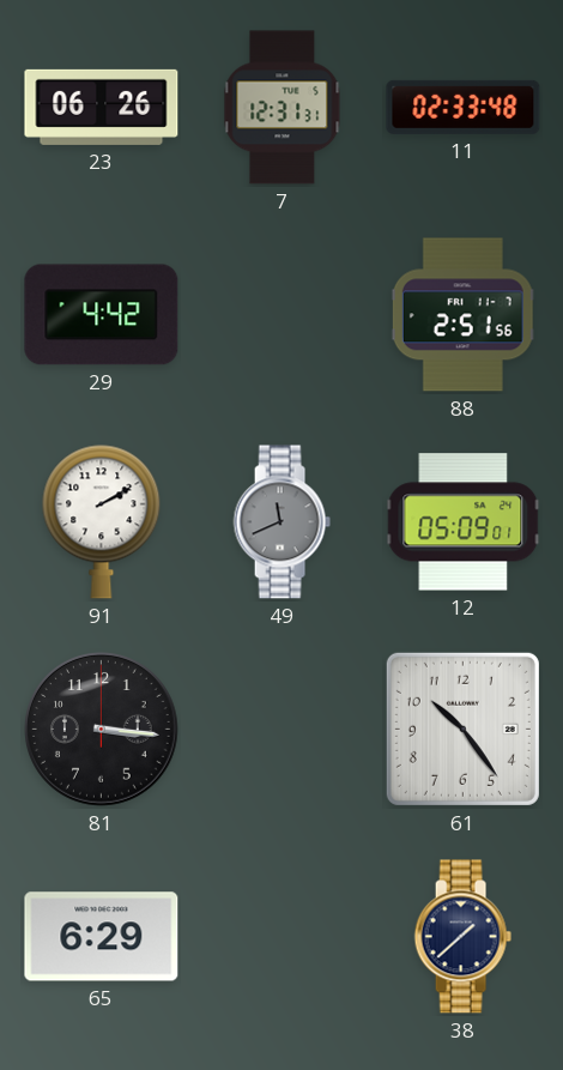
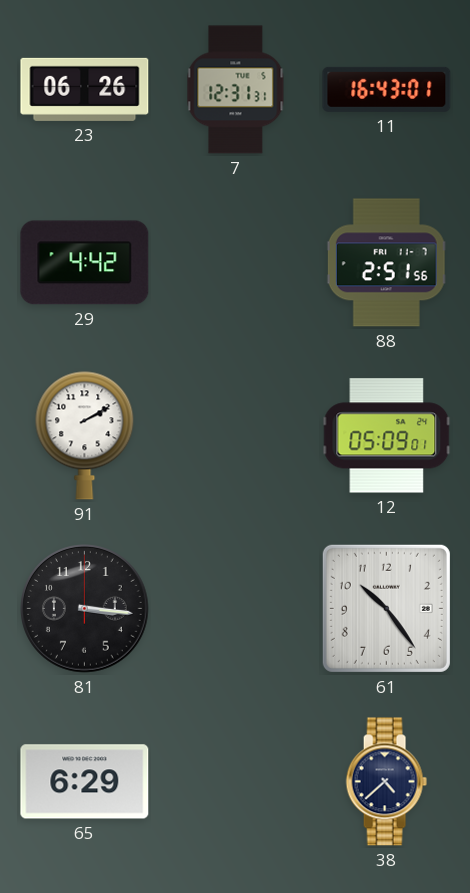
11: 02:33 -> 16:43 (387, 89)
49: 11:41 -> none (281, 522)
38: 1:38 -> 4:38 (386, 782)
